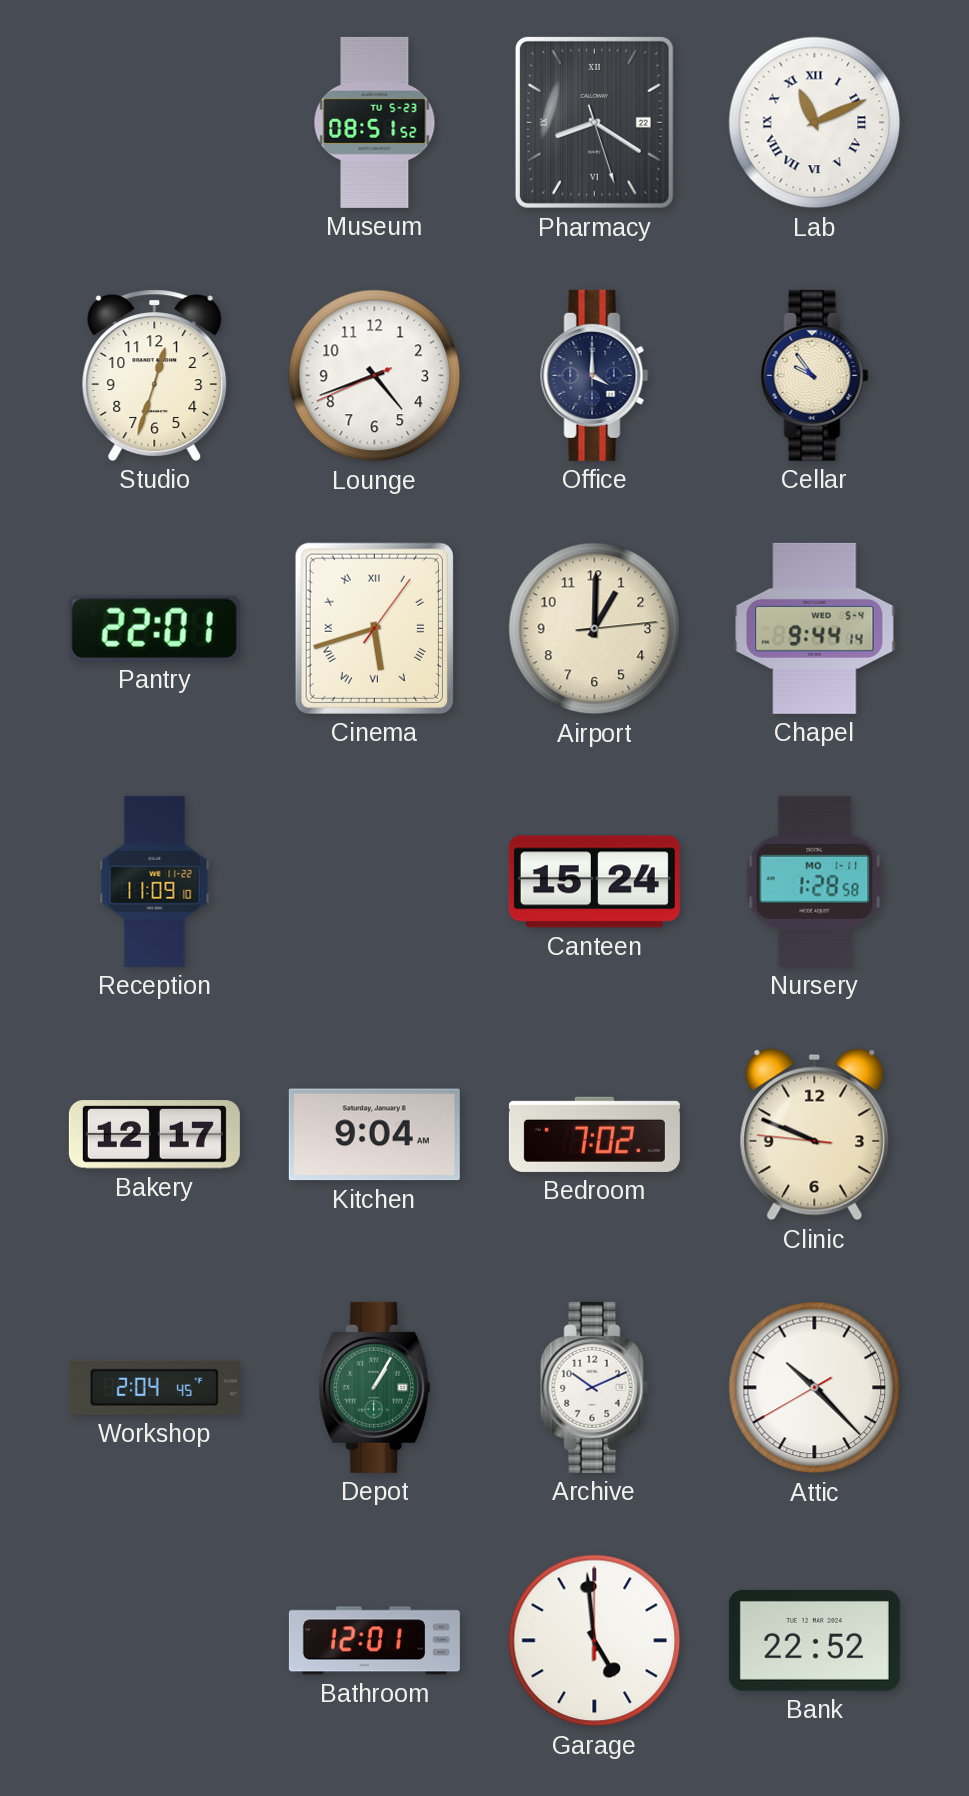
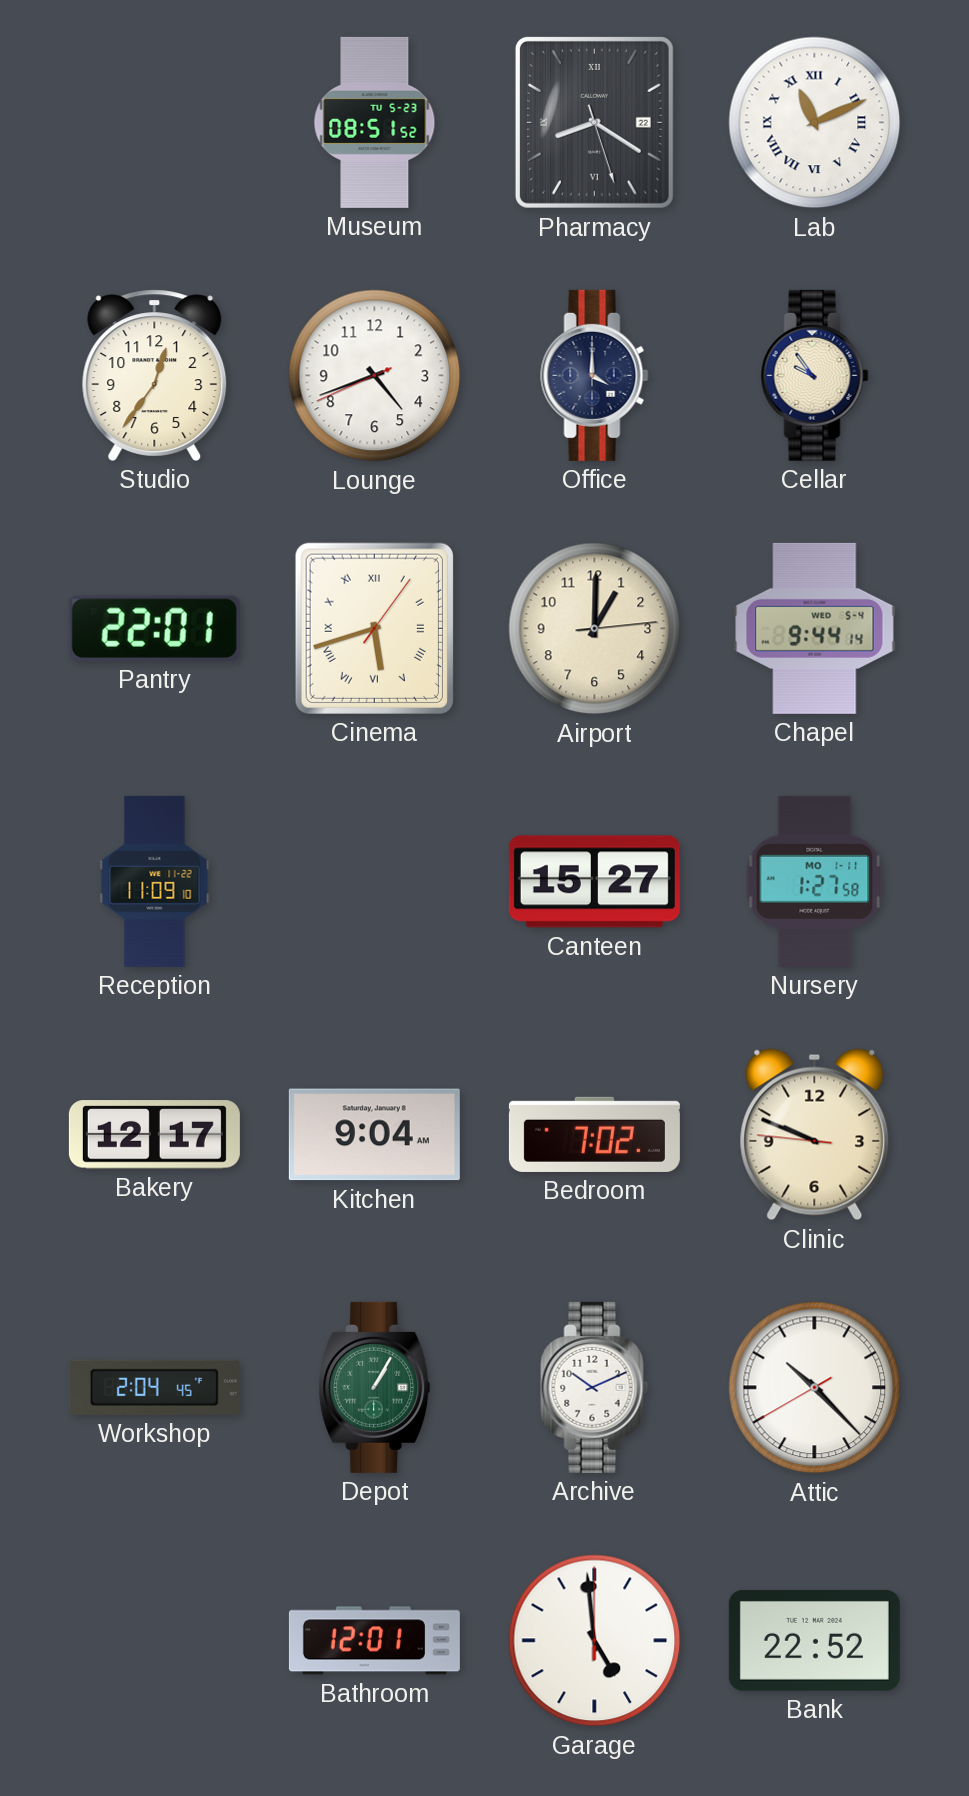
Studio: 12:33 -> 12:36 (155, 375)
Canteen: 15:24 -> 15:27 (594, 882)
Nursery: 1:28 -> 1:27 (815, 881)
